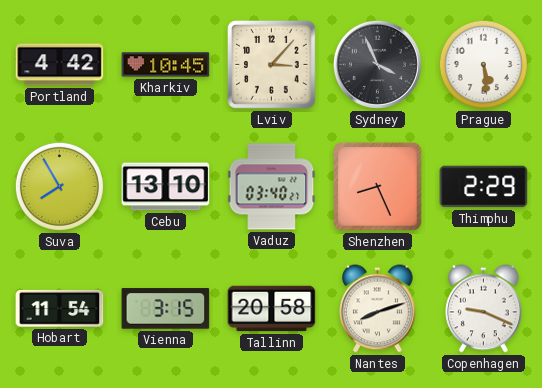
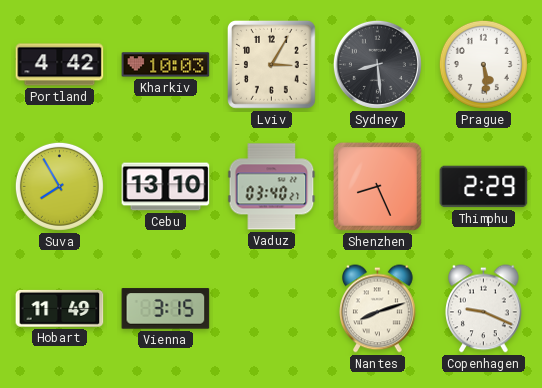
Kharkiv: 10:45 -> 10:03 (166, 65)
Lviv: 3:07 -> 3:05 (271, 64)
Sydney: 3:56 -> 8:29 (377, 64)
Hobart: 11:54 -> 11:49 (60, 308)
Tallinn: 20:58 -> none (272, 309)
